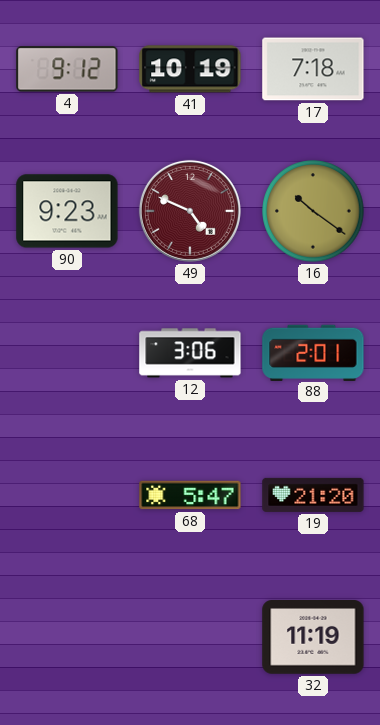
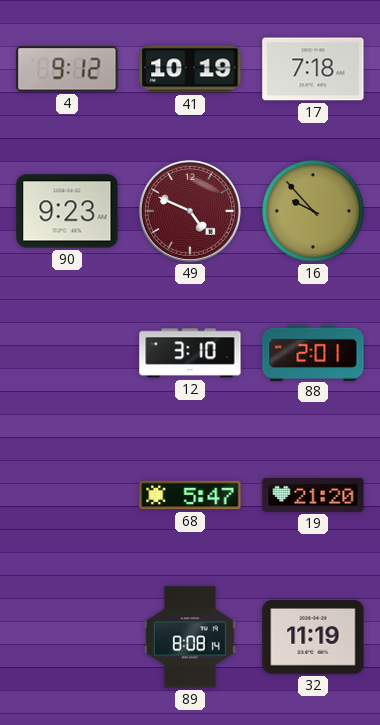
16: 10:21 -> 9:53 (313, 211)
12: 3:06 -> 3:10 (190, 353)
89: none -> 8:08 (190, 637)
